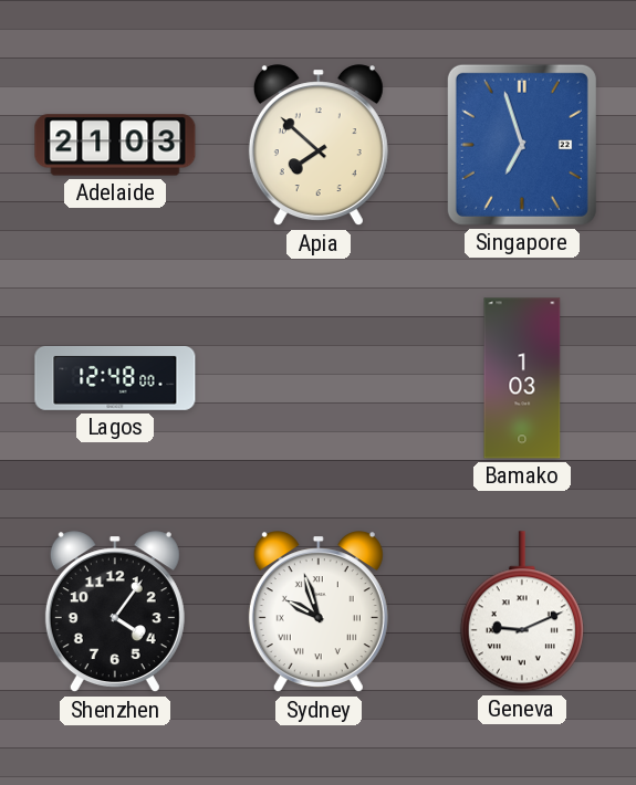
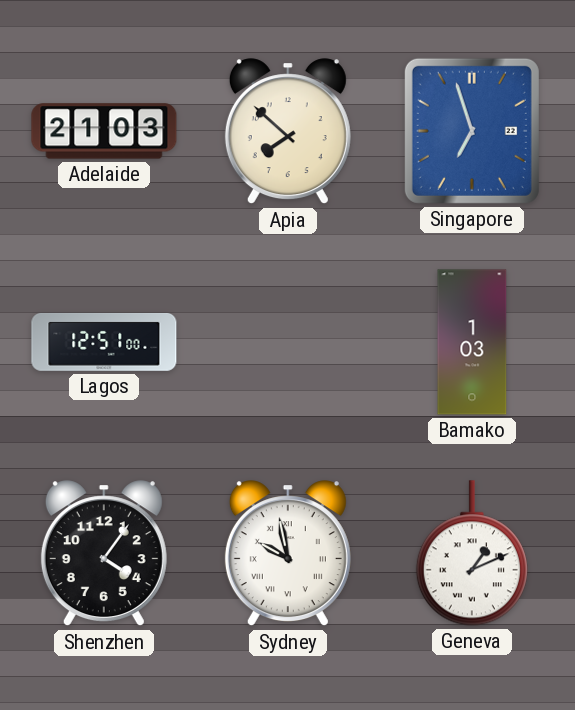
Lagos: 12:48 -> 12:51 (104, 342)
Sydney: 9:57 -> 9:58 (288, 554)
Geneva: 9:11 -> 1:11 (472, 553)
